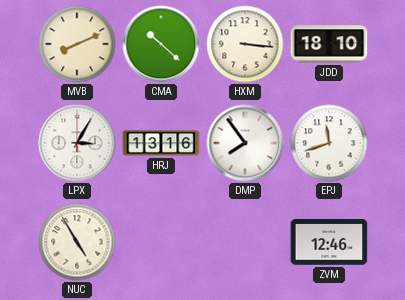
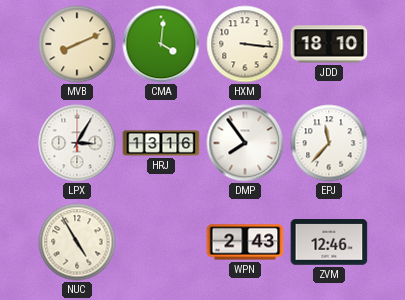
CMA: 10:22 -> 4:01 (161, 44)
EPJ: 11:42 -> 11:37 (329, 143)
WPN: none -> 2:43 (245, 242)
